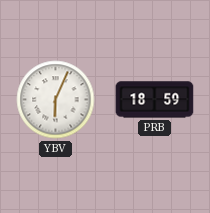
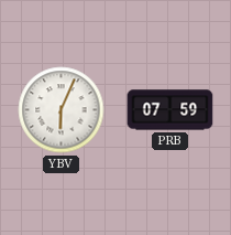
PRB: 18:59 -> 07:59 (170, 110)
